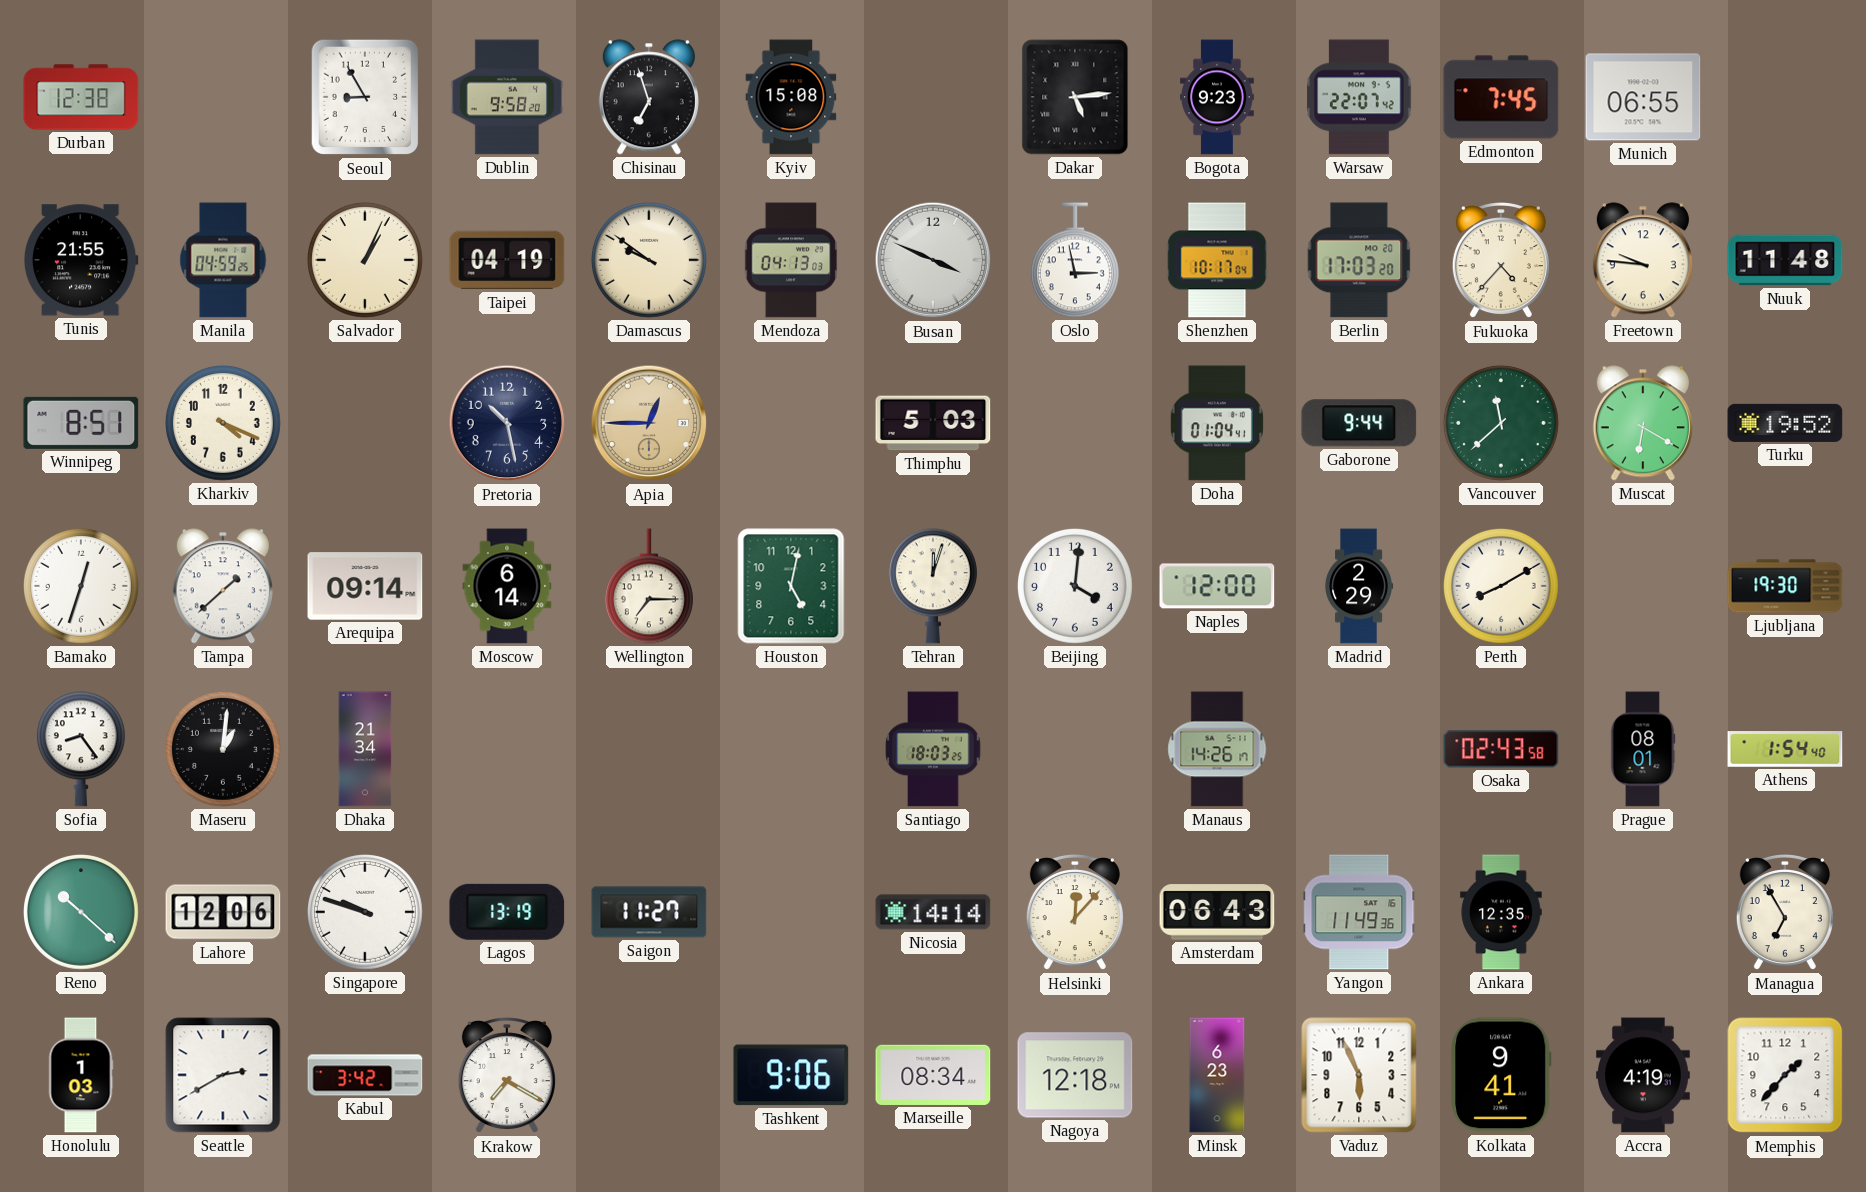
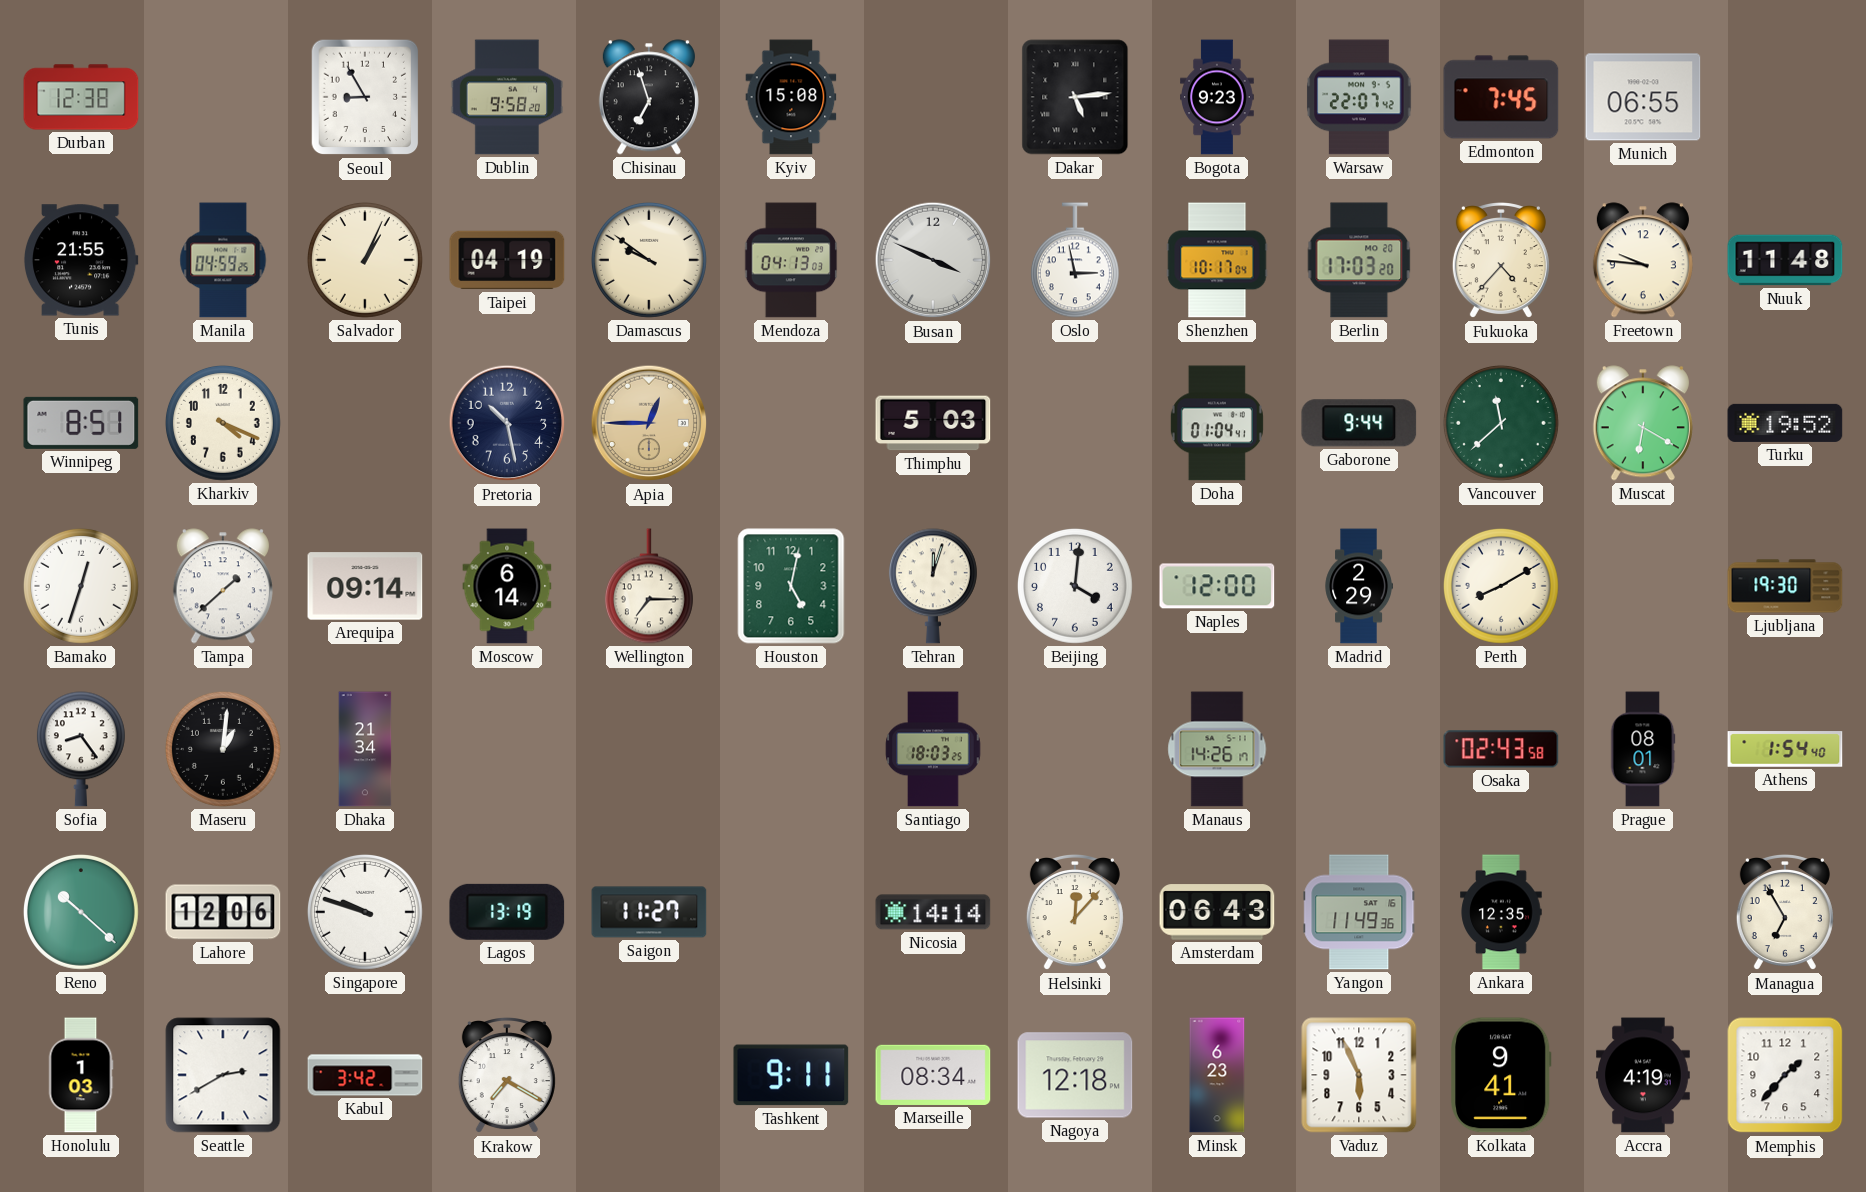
Tashkent: 9:06 -> 9:11 (791, 1075)
